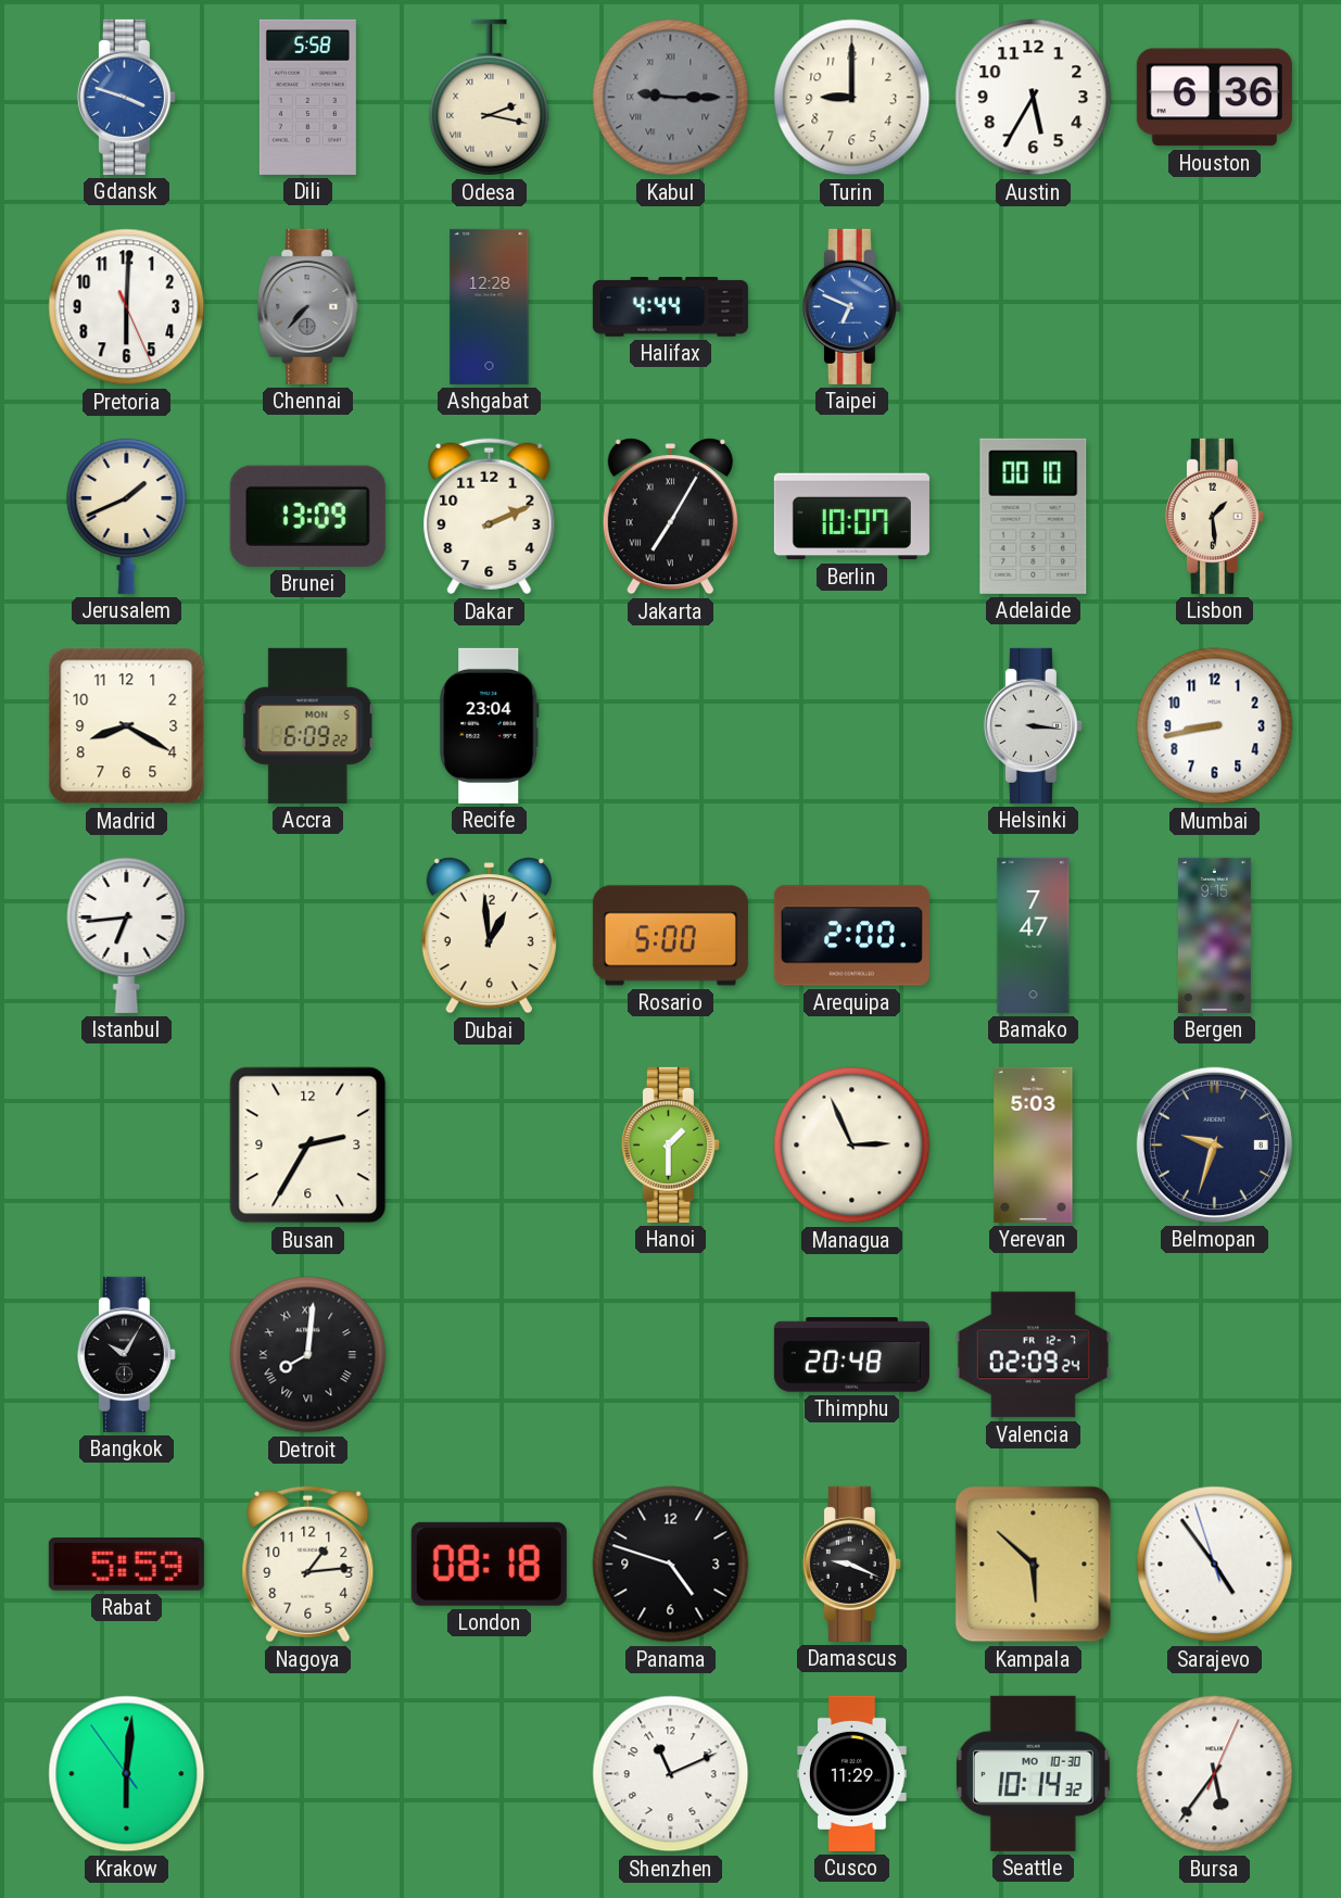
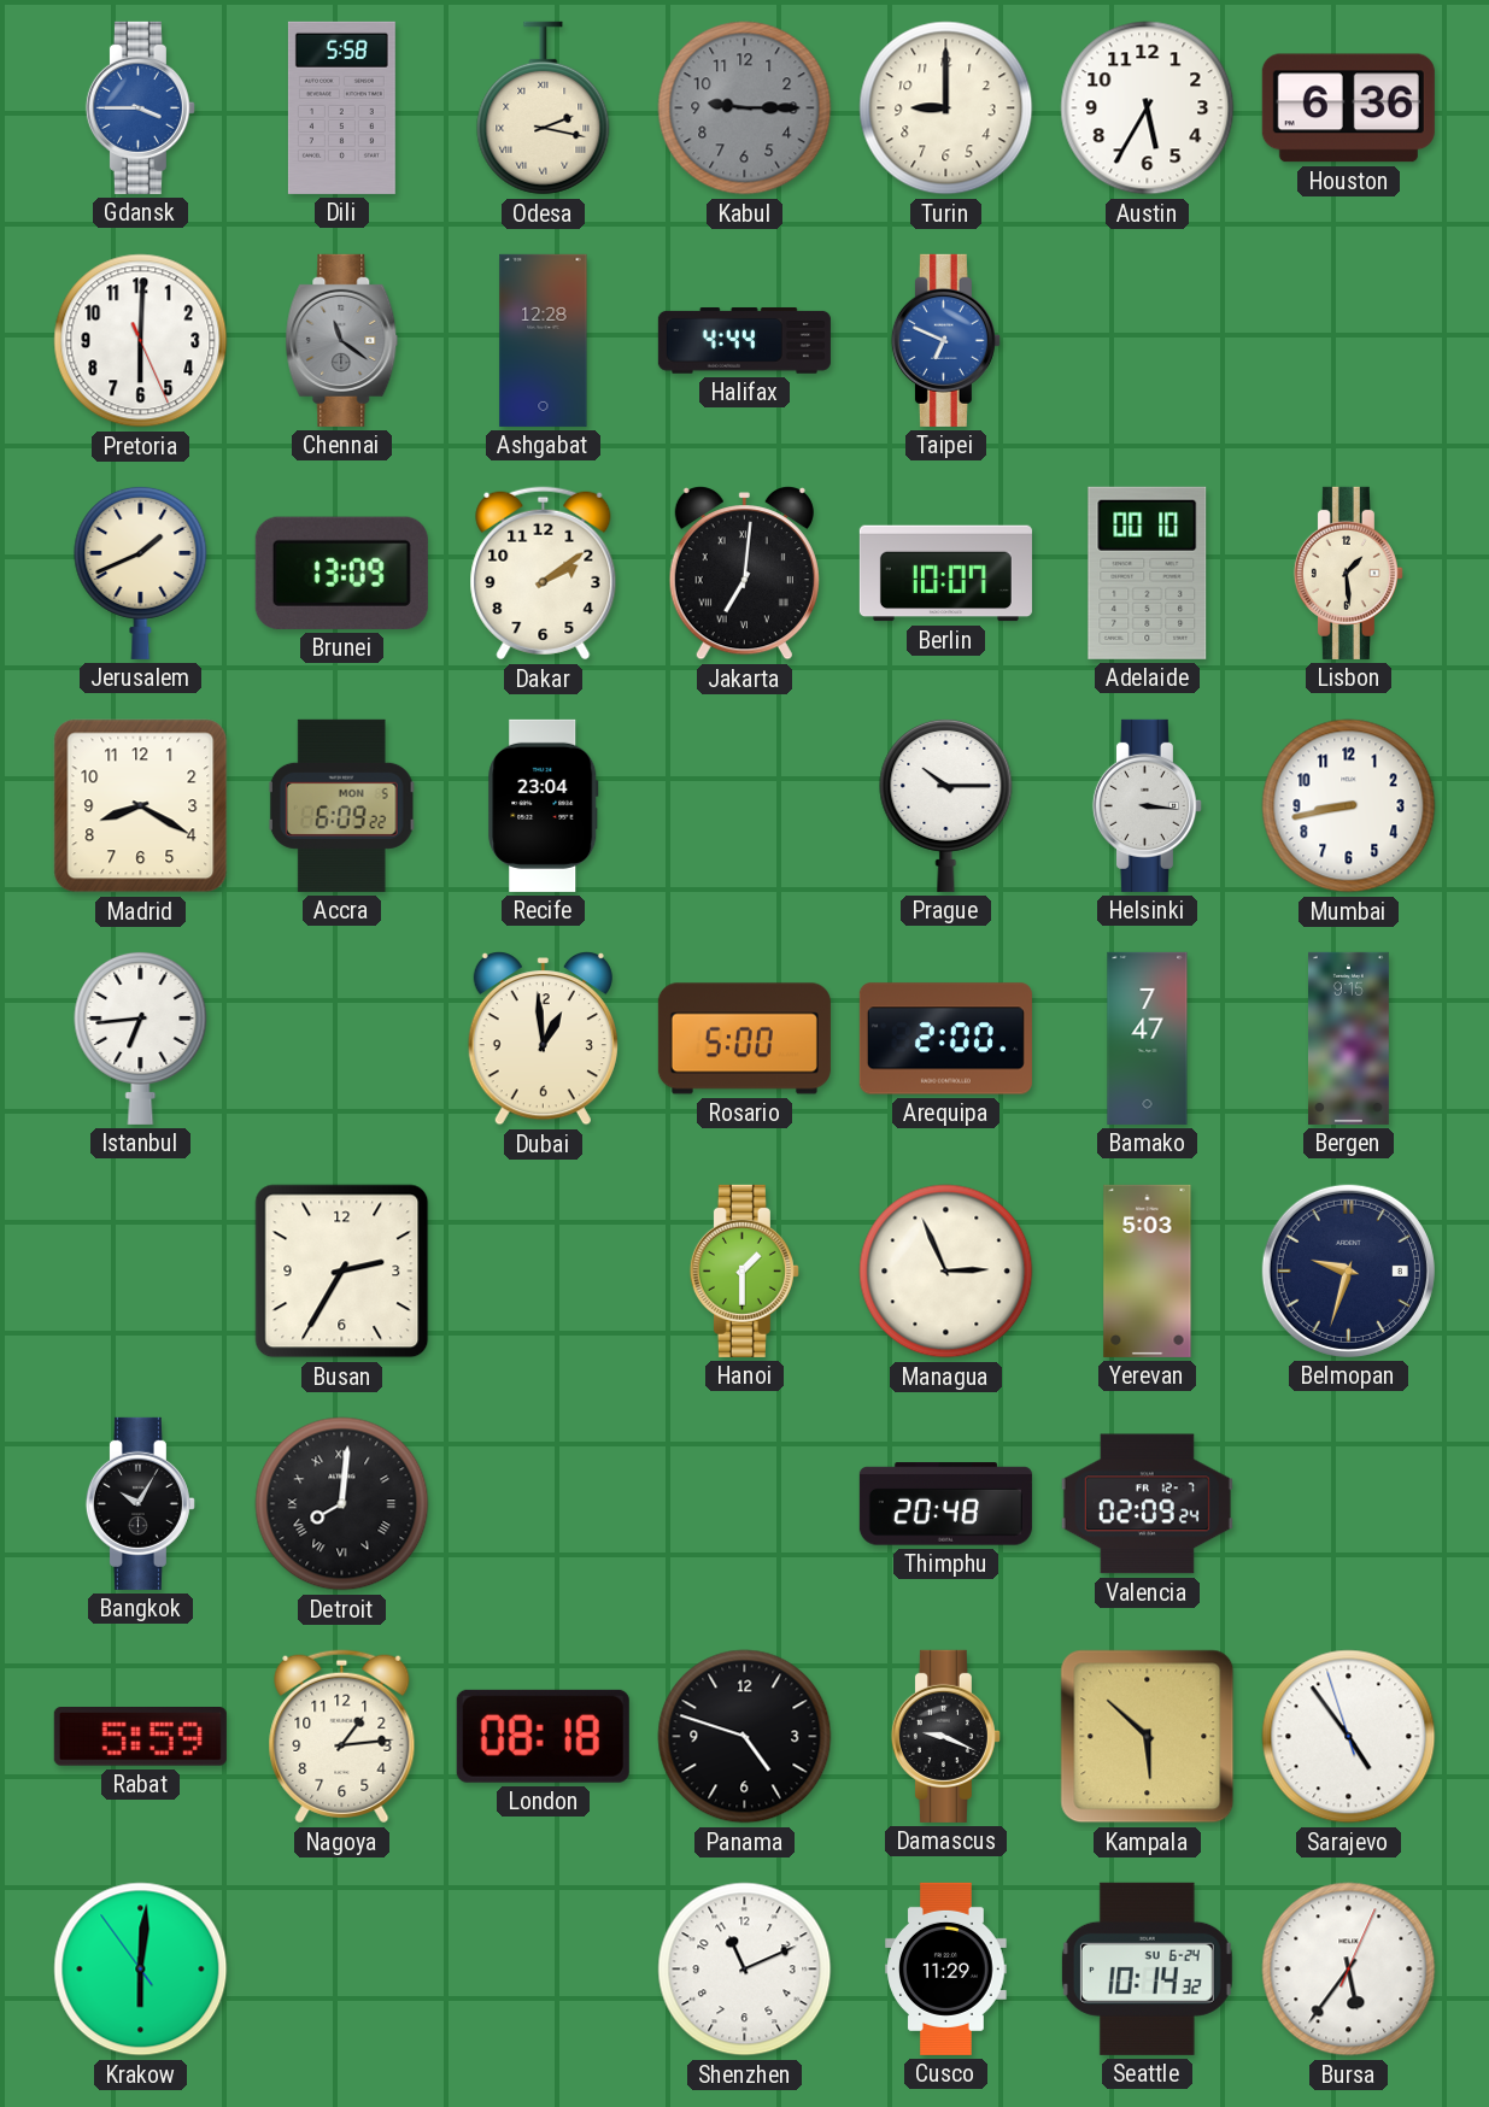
Gdansk: 3:48 -> 3:45 (140, 107)
Kabul numerals: Roman -> Arabic (745, 108)
Chennai: 7:37 -> 11:21 (342, 340)
Dakar: 2:11 -> 2:09 (544, 574)
Jakarta: 7:05 -> 7:01 (744, 574)
Prague: none -> 10:15 (946, 805)
Seattle date: MO 10-30 -> SU 6-24 (1147, 1968)
